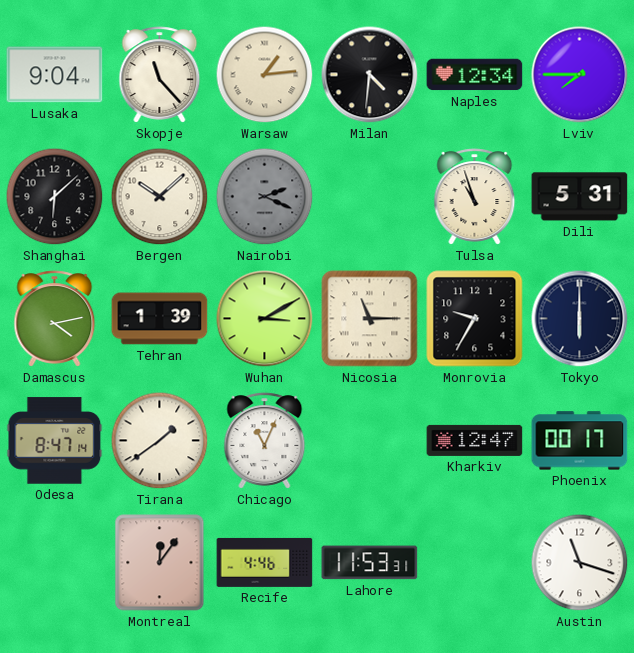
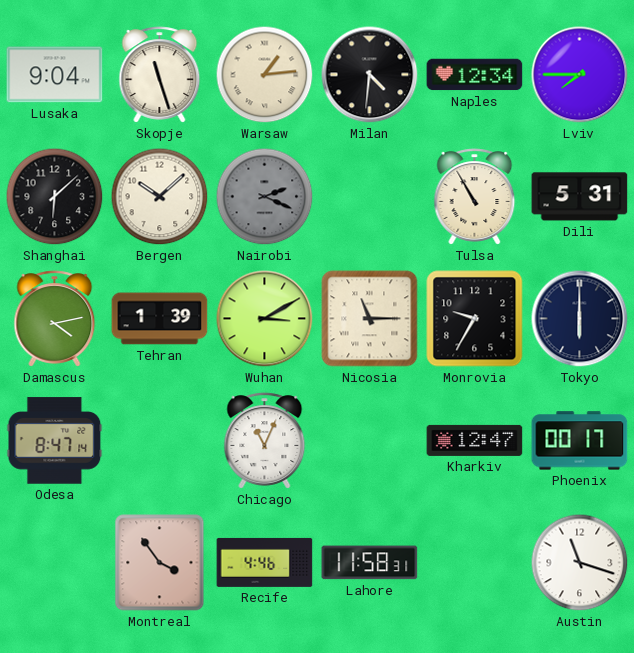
Skopje: 11:23 -> 11:27 (160, 75)
Tulsa: 10:57 -> 10:55 (475, 197)
Tirana: 1:39 -> none (160, 441)
Montreal: 12:06 -> 3:54 (160, 563)
Lahore: 11:53 -> 11:58 (370, 563)
